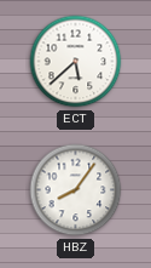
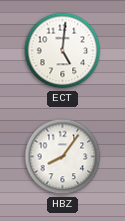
ECT: 5:38 -> 5:01 (63, 51)
